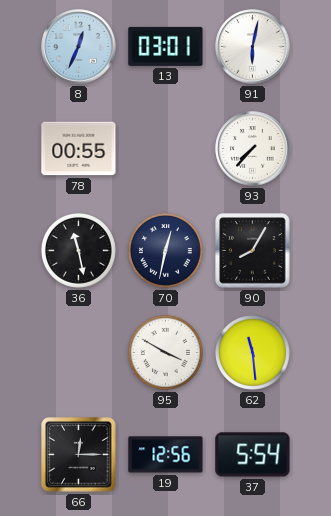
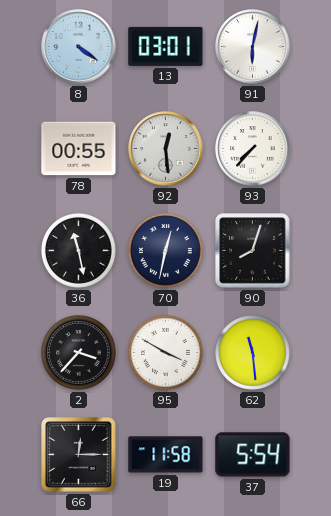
8: 12:34 -> 4:21 (79, 47)
92: none -> 12:29 (166, 149)
90: 8:05 -> 8:03 (253, 251)
2: none -> 3:37 (78, 352)
19: 12:56 -> 11:58 (166, 455)
